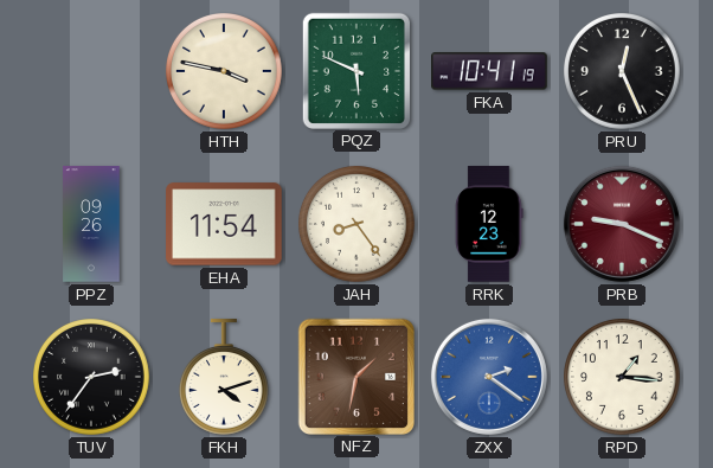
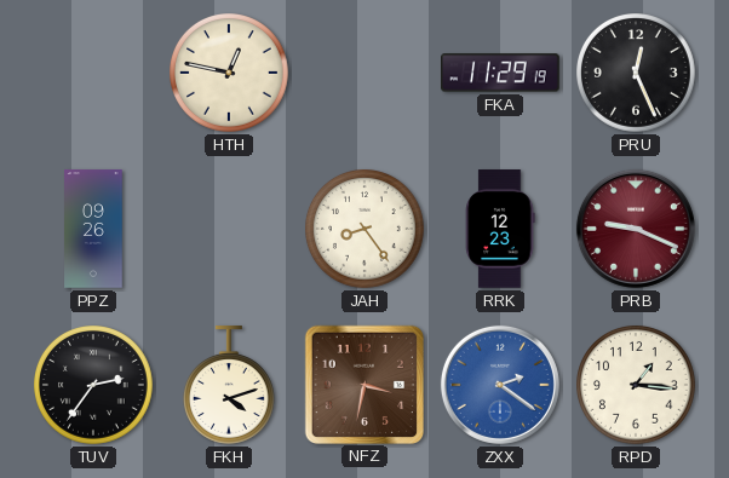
HTH: 3:47 -> 12:47 (230, 74)
PQZ: 5:49 -> none (356, 70)
FKA: 10:41 -> 11:29 (500, 73)
EHA: 11:54 -> none (224, 224)
NFZ: 1:32 -> 3:32 (363, 384)
